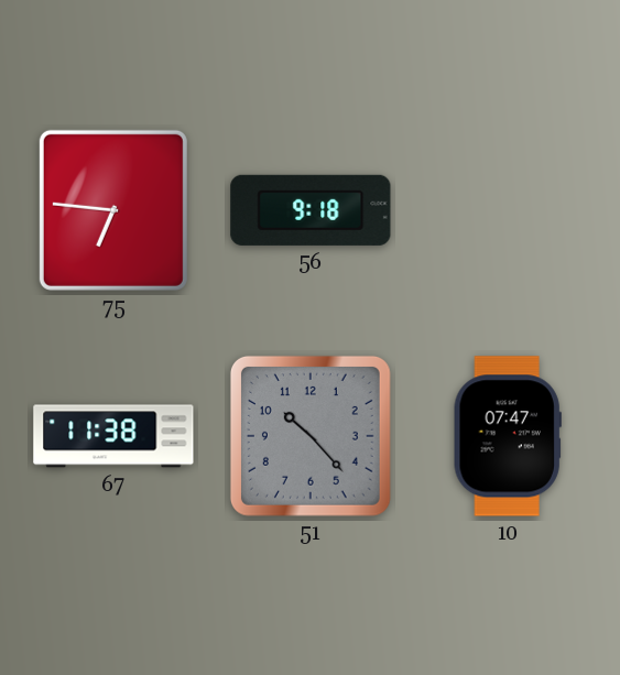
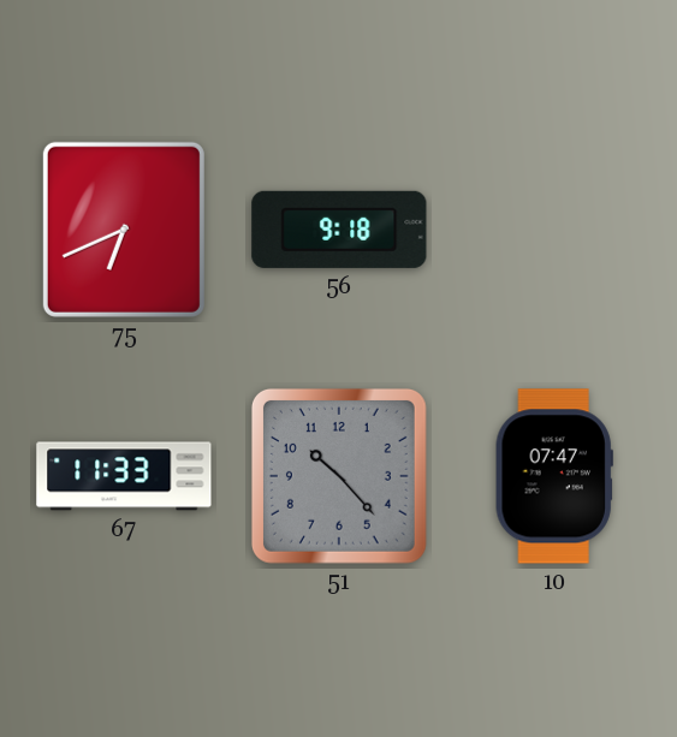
75: 6:46 -> 6:41 (124, 230)
67: 11:38 -> 11:33 (124, 476)
